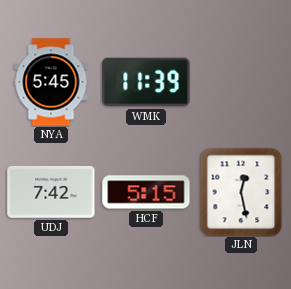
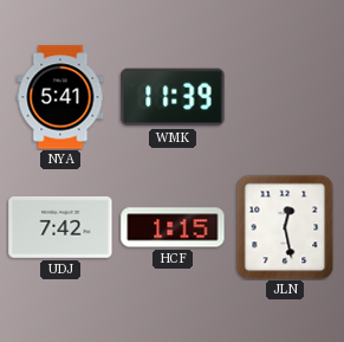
NYA: 5:45 -> 5:41 (60, 97)
HCF: 5:15 -> 1:15 (173, 227)
